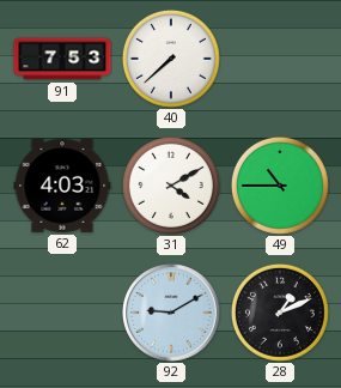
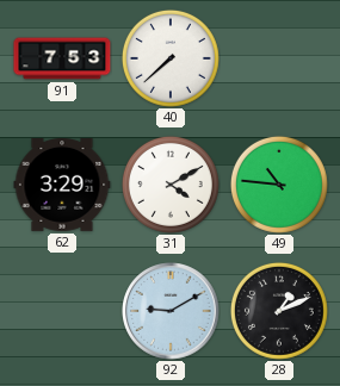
62: 4:03 -> 3:29 (62, 185)
49: 10:45 -> 10:46 (279, 185)
